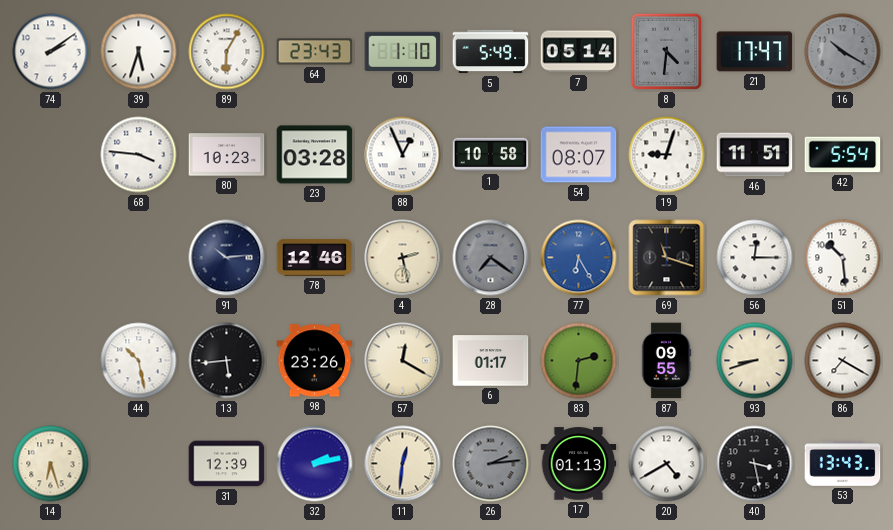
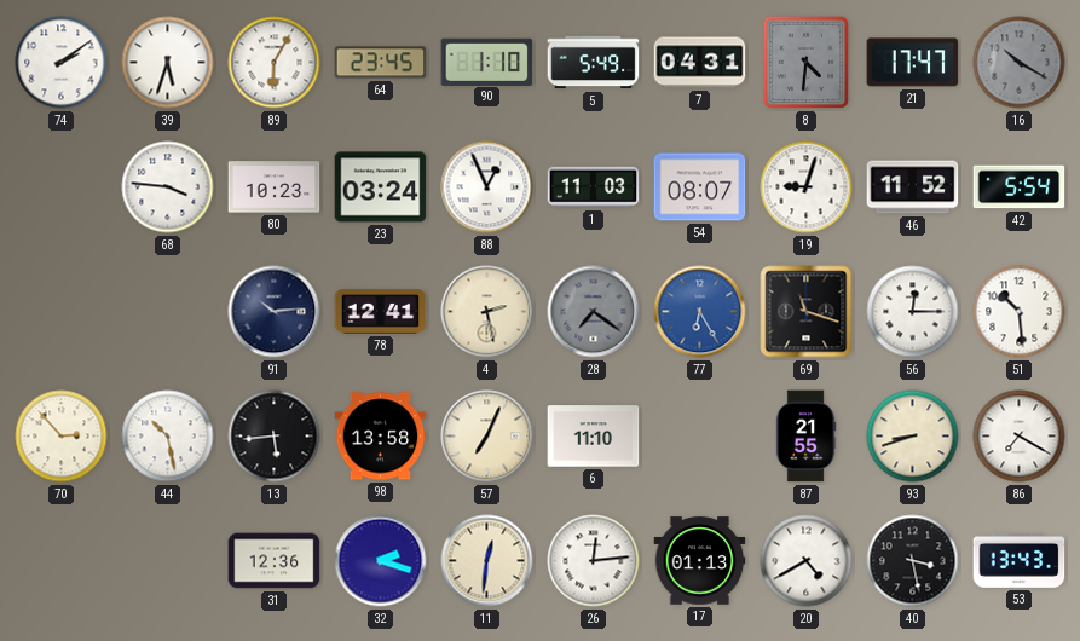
64: 23:43 -> 23:45 (381, 63)
7: 05:14 -> 04:31 (700, 63)
23: 03:28 -> 03:24 (381, 187)
1: 10:58 -> 11:03 (594, 187)
46: 11:51 -> 11:52 (913, 187)
78: 12:46 -> 12:41 (381, 312)
70: none -> 2:53 (62, 437)
98: 23:26 -> 13:58 (381, 437)
57: 12:20 -> 7:04 (487, 437)
6: 01:17 -> 11:10 (594, 437)
83: 2:31 -> none (579, 361)
87: 09:55 -> 21:55 (805, 437)
14: 6:27 -> none (51, 464)
31: 12:39 -> 12:36 (275, 561)
32: 2:13 -> 2:18 (381, 561)
26: 2:14 -> 12:14 (594, 561)
26 dial: grey -> white (594, 561)
